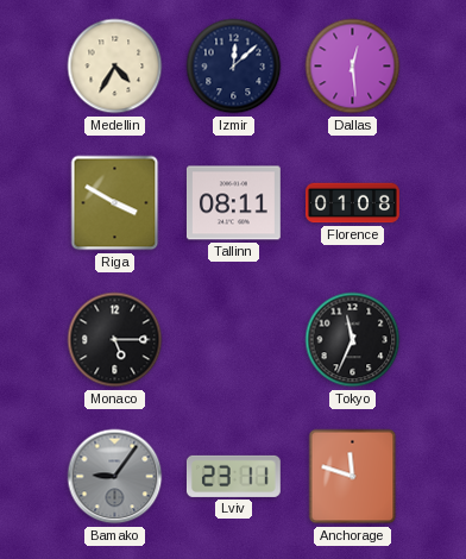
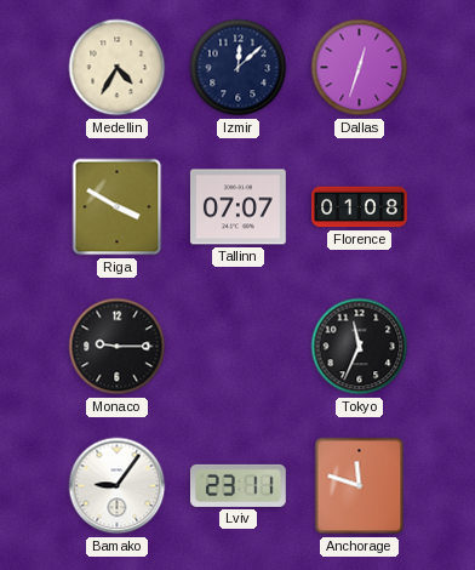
Dallas: 12:29 -> 12:33 (360, 68)
Tallinn: 08:11 -> 07:07 (237, 207)
Monaco: 5:15 -> 9:15 (118, 347)
Bamako dial: grey -> white (118, 486)
